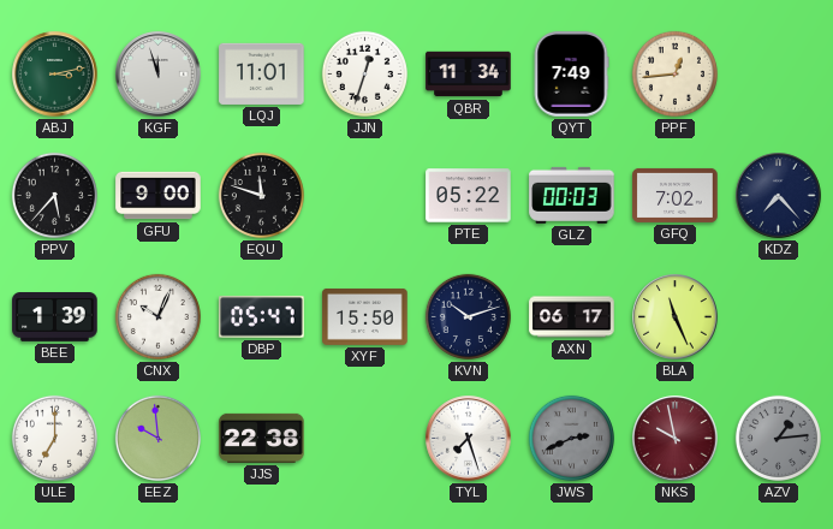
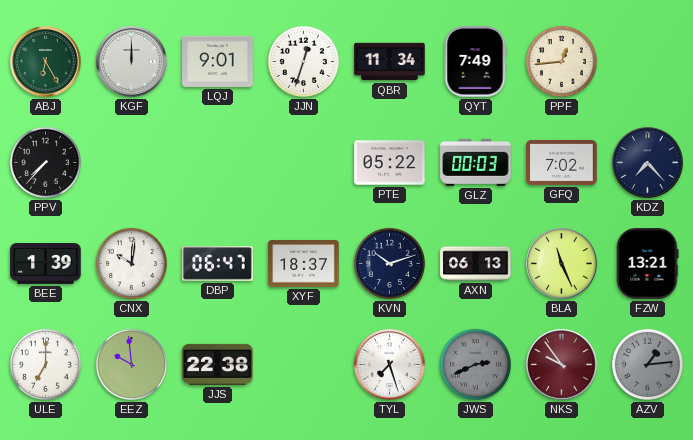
ABJ: 3:13 -> 6:25 (46, 62)
KGF: 11:57 -> 12:00 (132, 62)
LQJ: 11:01 -> 9:01 (218, 61)
PPV: 5:37 -> 7:37 (45, 162)
GFU: 9:00 -> none (159, 196)
EQU: 11:48 -> none (261, 195)
CNX: 10:04 -> 10:01 (131, 263)
DBP: 05:47 -> 06:47 (218, 264)
XYF: 15:50 -> 18:37 (304, 263)
AXN: 06:17 -> 06:13 (476, 264)
FZW: none -> 13:21 (648, 264)
NKS: 9:58 -> 9:54 (562, 365)
